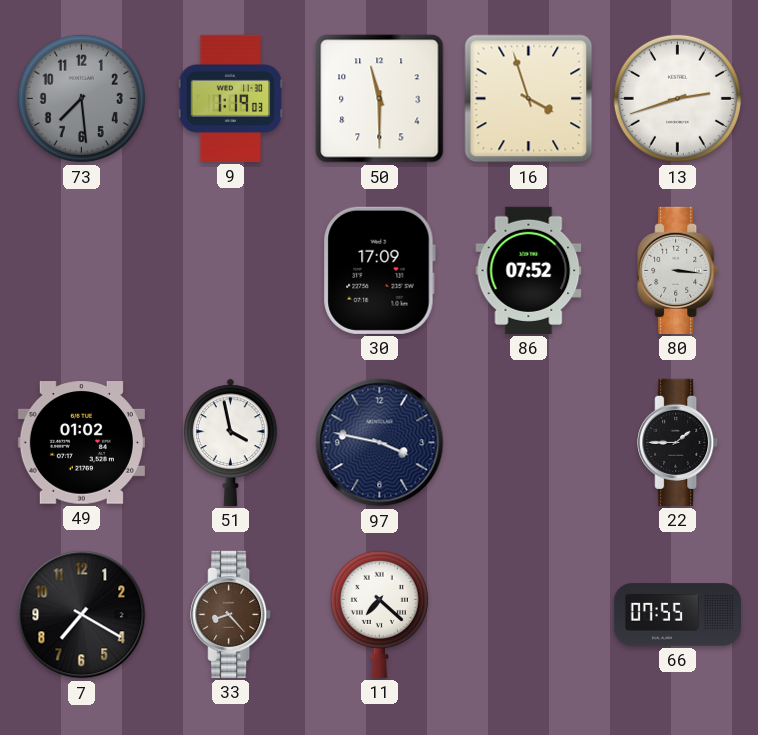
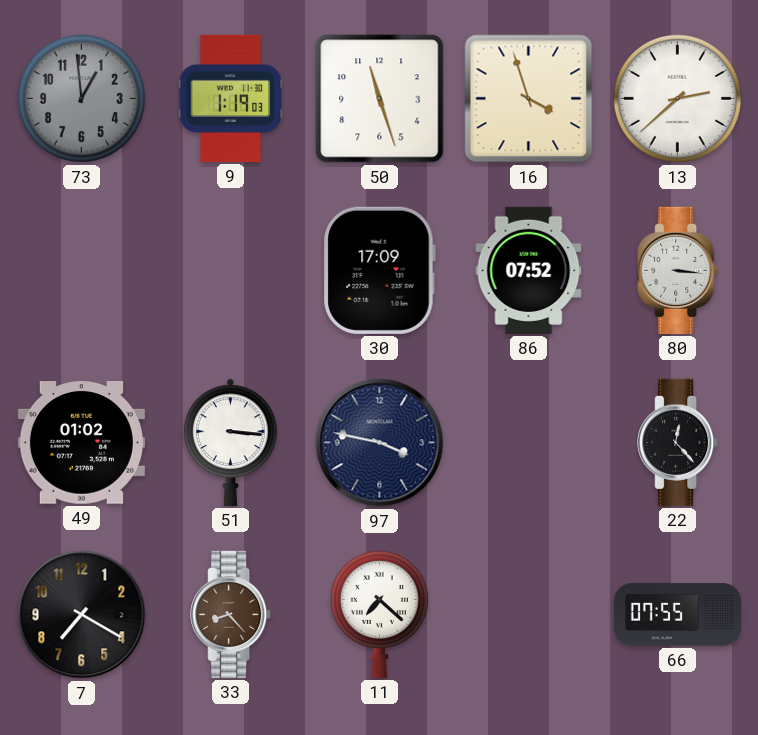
73: 7:29 -> 12:59 (81, 98)
50: 11:30 -> 11:27 (380, 99)
13: 2:42 -> 2:38 (677, 98)
51: 3:58 -> 3:16 (231, 442)
22: 1:45 -> 12:23 (678, 442)
